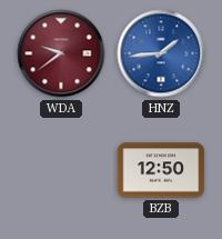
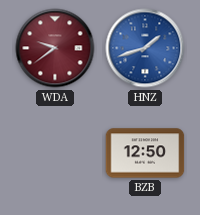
HNZ: 1:44 -> 1:42 (145, 48)
